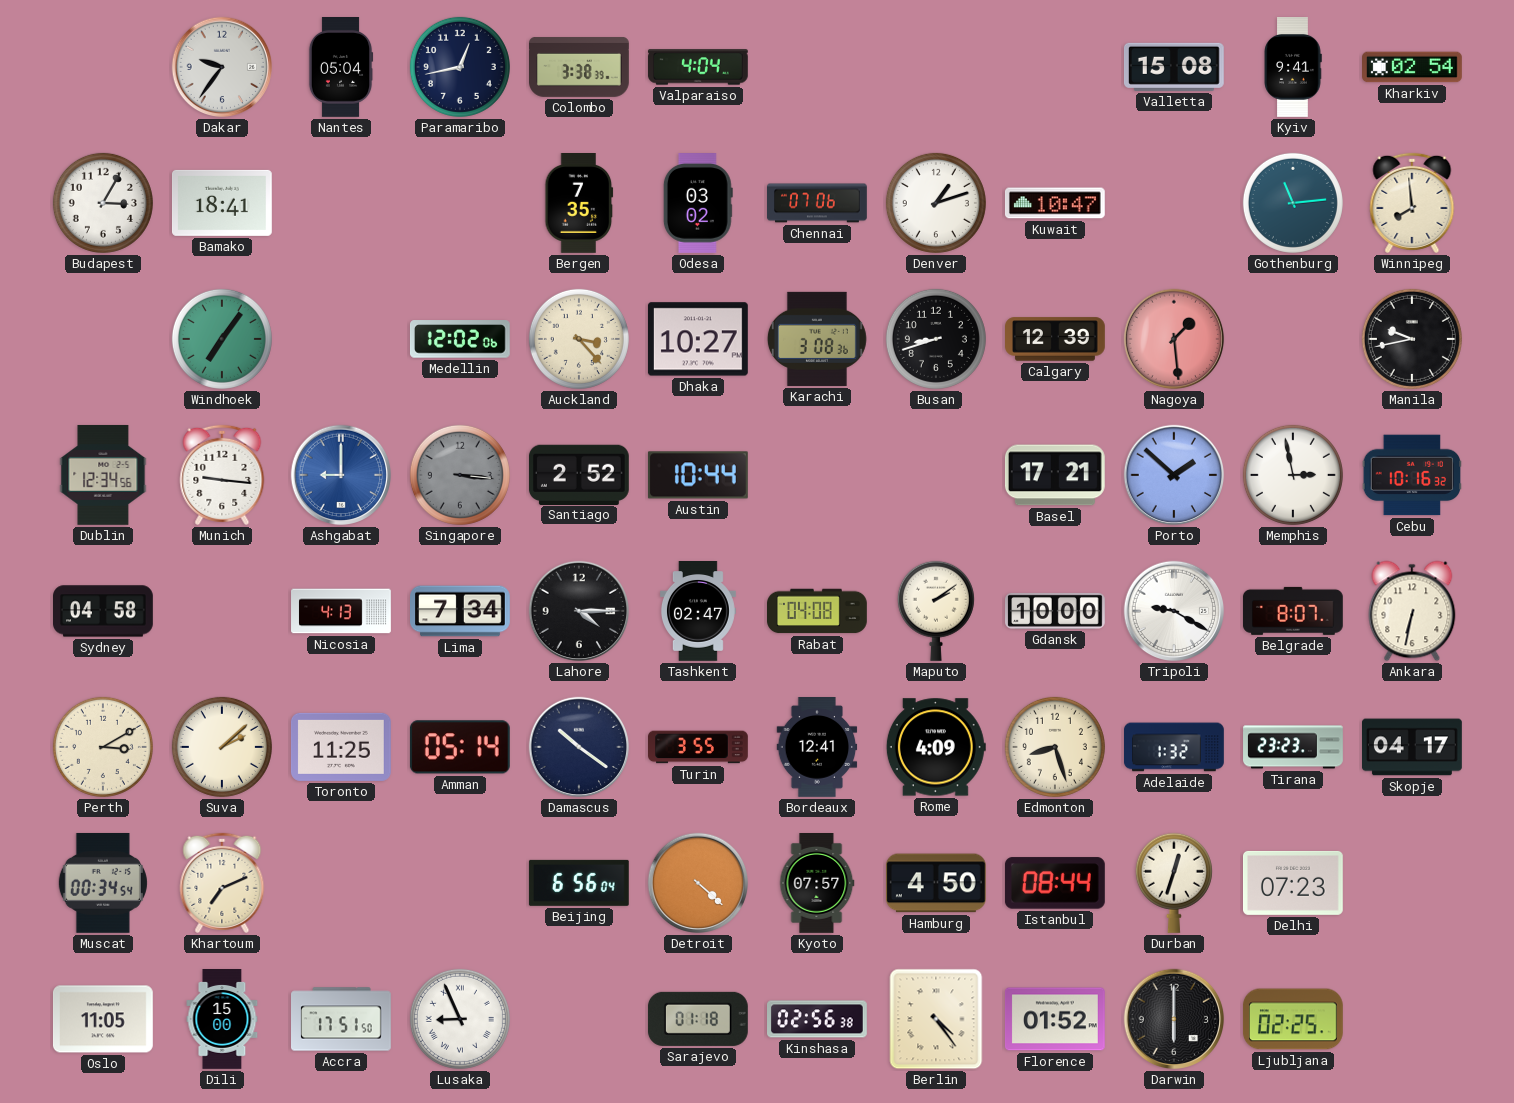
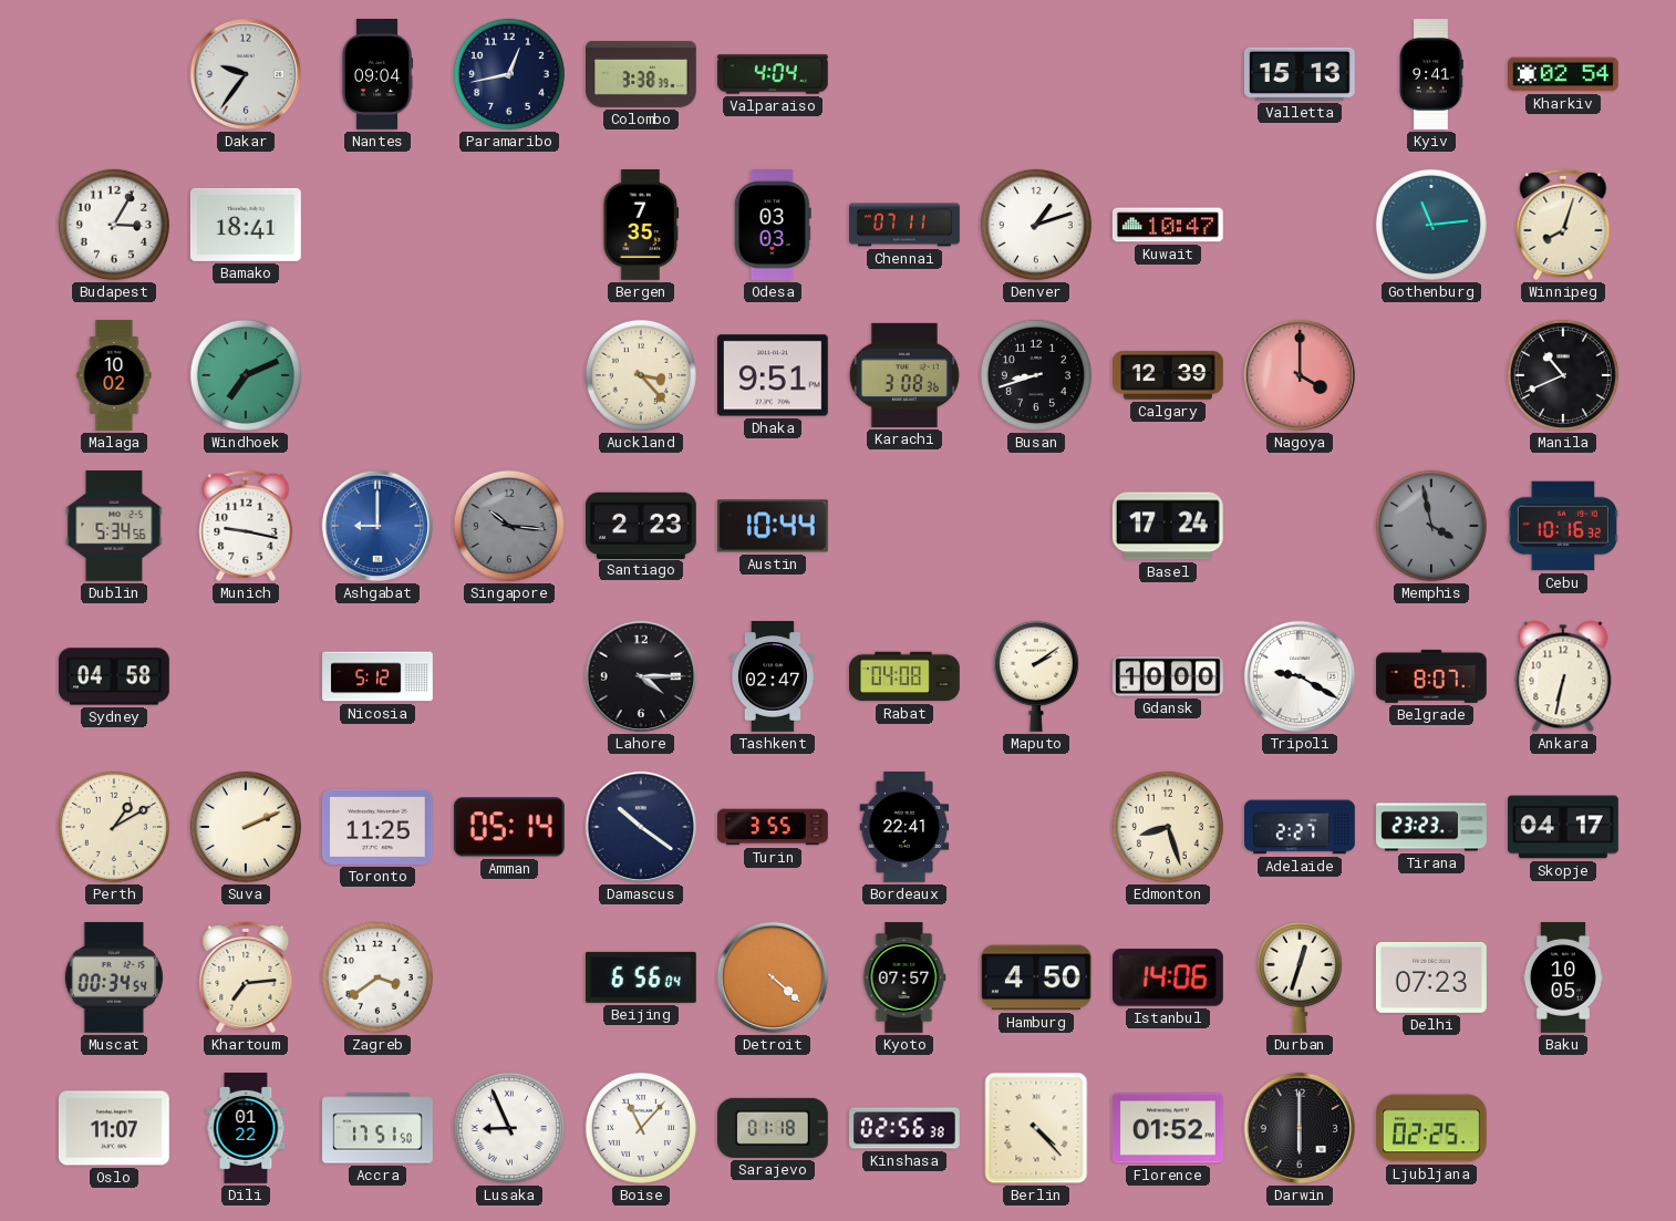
Nantes: 05:04 -> 09:04 (377, 75)
Valletta: 15:08 -> 15:13 (1300, 74)
Odesa: 03:02 -> 03:03 (773, 226)
Chennai: 07:06 -> 07:11 (906, 225)
Winnipeg: 7:59 -> 8:03 (1563, 225)
Malaga: none -> 10:02 (114, 375)
Windhoek: 7:06 -> 7:11 (246, 375)
Medellin: 12:02 -> none (460, 339)
Dhaka: 10:27 -> 9:51 (773, 375)
Nagoya: 1:29 -> 4:00 (1300, 375)
Manila: 9:43 -> 10:41 (1563, 375)
Dublin: 12:34 -> 5:34 (114, 526)
Munich: 9:16 -> 9:17 (246, 526)
Singapore: 3:16 -> 10:16 (509, 526)
Santiago: 2:52 -> 2:23 (641, 525)
Basel: 17:21 -> 17:24 (1168, 526)
Porto: 1:52 -> none (1174, 475)
Memphis: 2:58 -> 3:58 (1431, 526)
Memphis dial: white -> grey (1431, 526)
Nicosia: 4:13 -> 5:12 (377, 676)
Lima: 7:34 -> none (461, 611)
Perth: 3:10 -> 1:10 (114, 827)
Suva: 2:08 -> 2:11 (246, 827)
Bordeaux: 12:41 -> 22:41 (904, 828)
Rome: 4:09 -> none (936, 747)
Adelaide: 1:32 -> 2:27 (1301, 827)
Khartoum: 7:11 -> 7:14 (246, 977)
Zagreb: none -> 3:39 (377, 977)
Istanbul: 08:44 -> 14:06 (1168, 977)
Baku: none -> 10:05 (1562, 979)
Oslo: 11:05 -> 11:07 (114, 1128)
Dili: 15:00 -> 01:22 (246, 1129)
Boise: none -> 11:07 (641, 1128)
Berlin: 4:24 -> 4:23 (1036, 1128)
